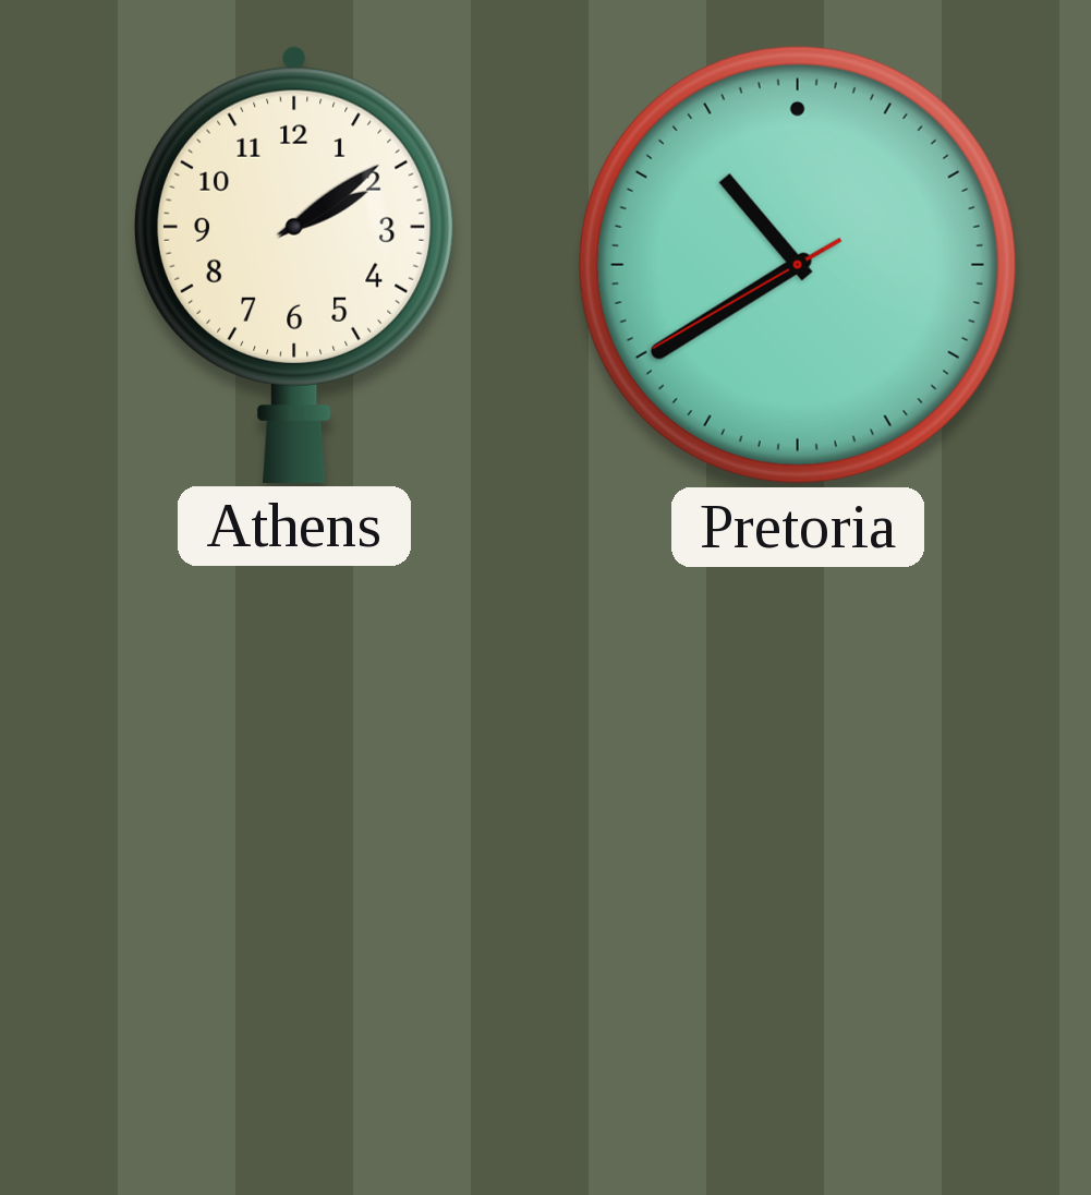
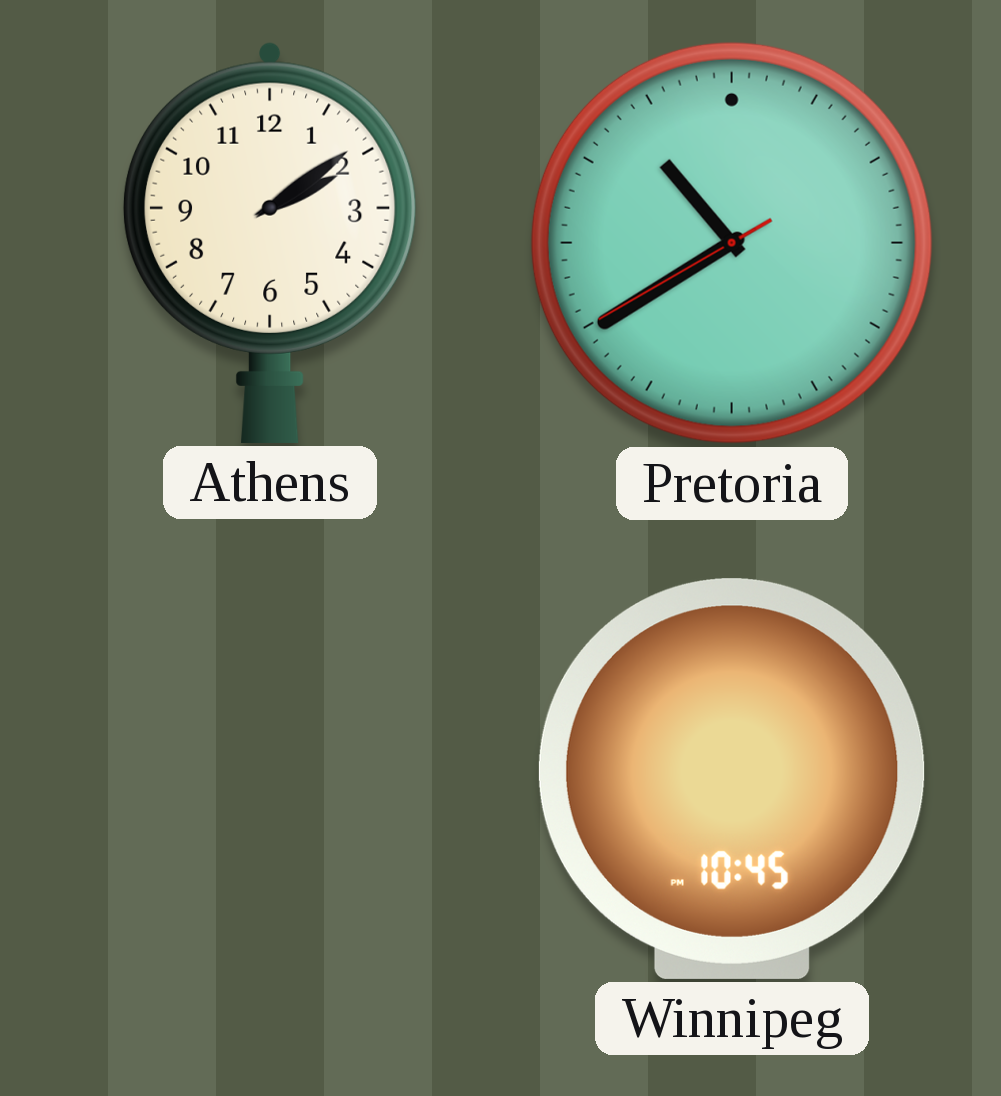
Winnipeg: none -> 10:45 (732, 779)
